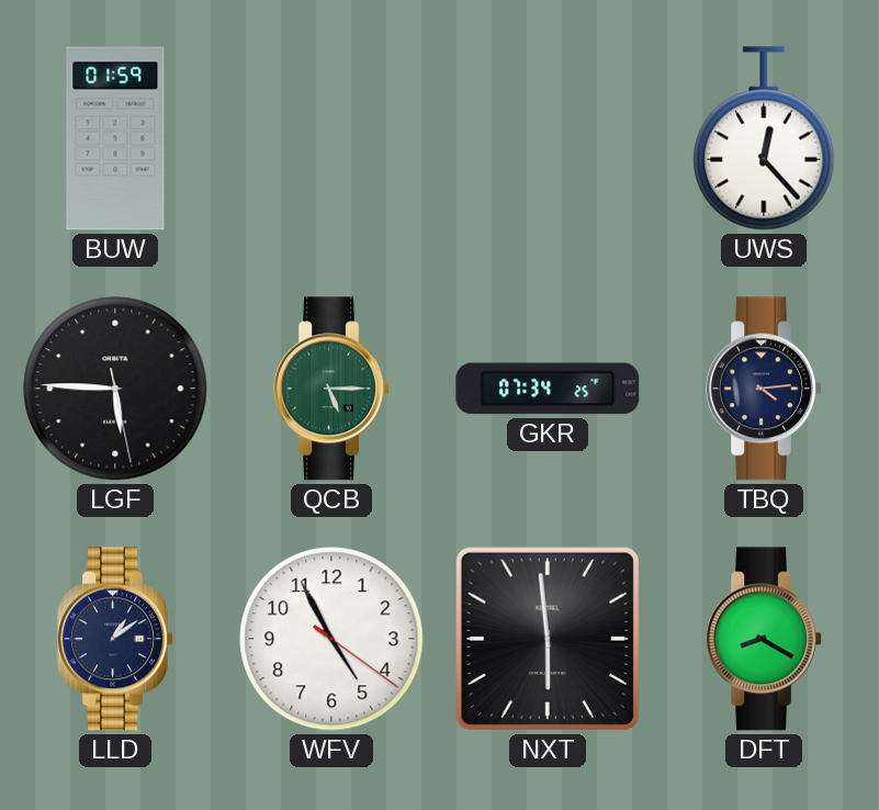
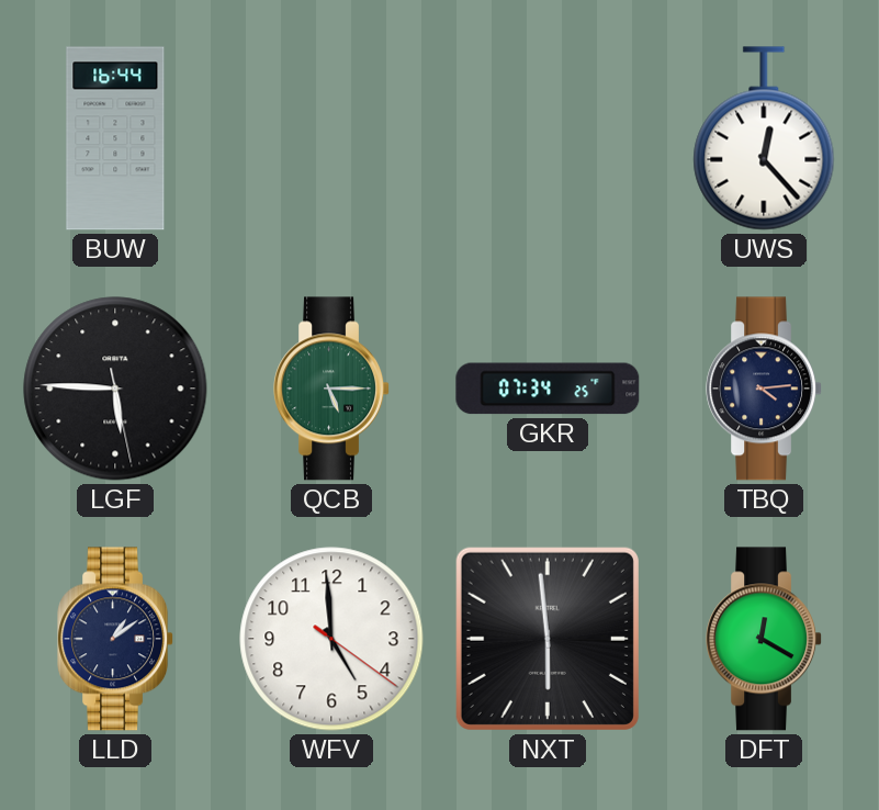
BUW: 01:59 -> 16:44 (115, 138)
WFV: 4:55 -> 4:59 (331, 639)
DFT: 8:20 -> 12:20 (764, 639)
